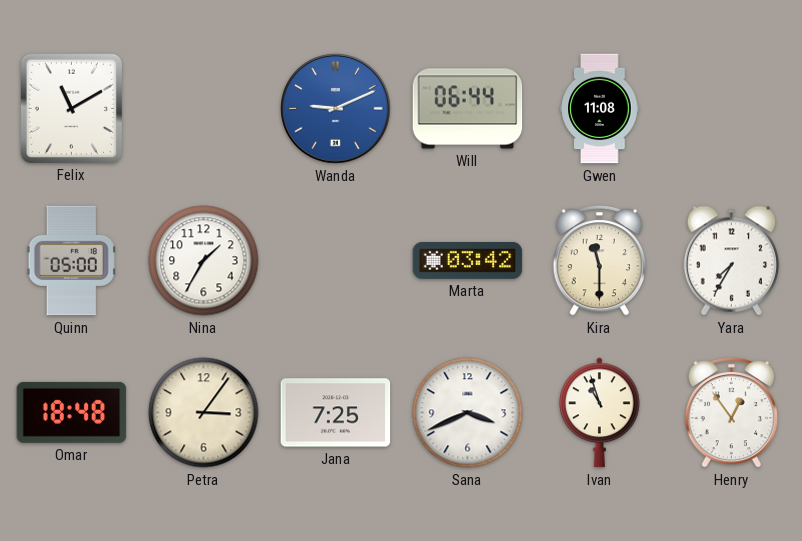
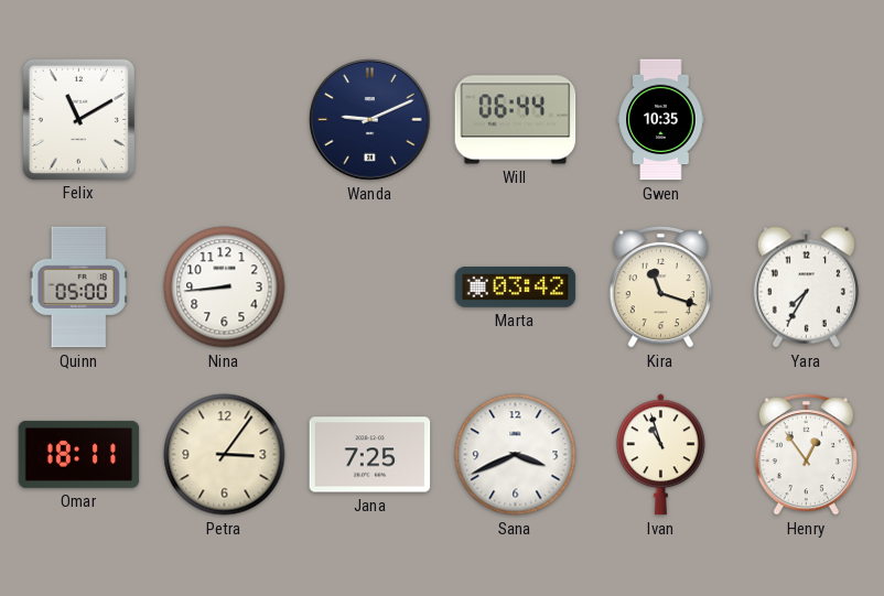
Wanda dial: blue -> navy (370, 120)
Gwen: 11:08 -> 10:35 (661, 120)
Nina: 1:35 -> 8:44 (225, 288)
Kira: 11:30 -> 11:18 (660, 288)
Omar: 18:48 -> 18:11 (79, 454)
